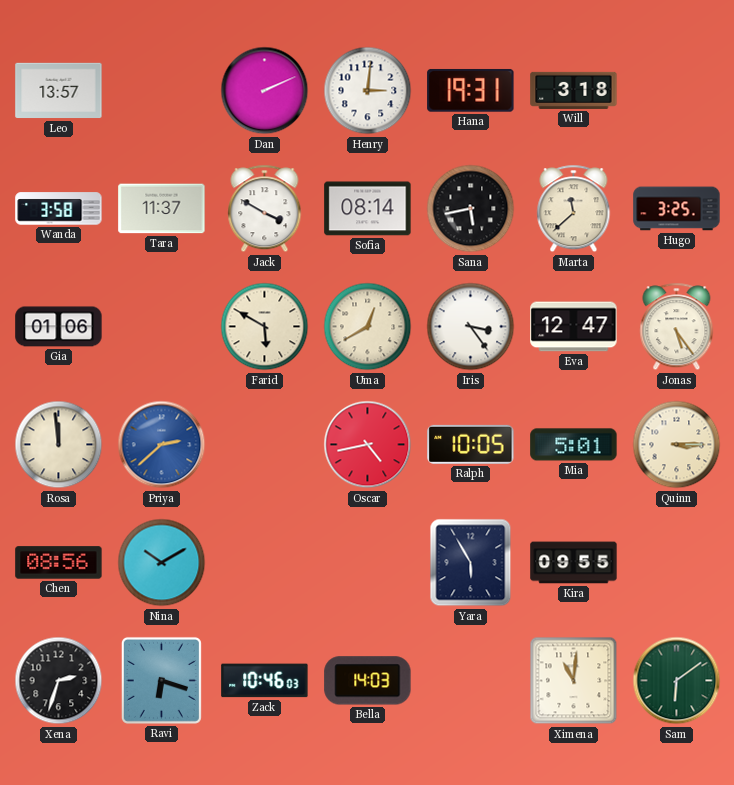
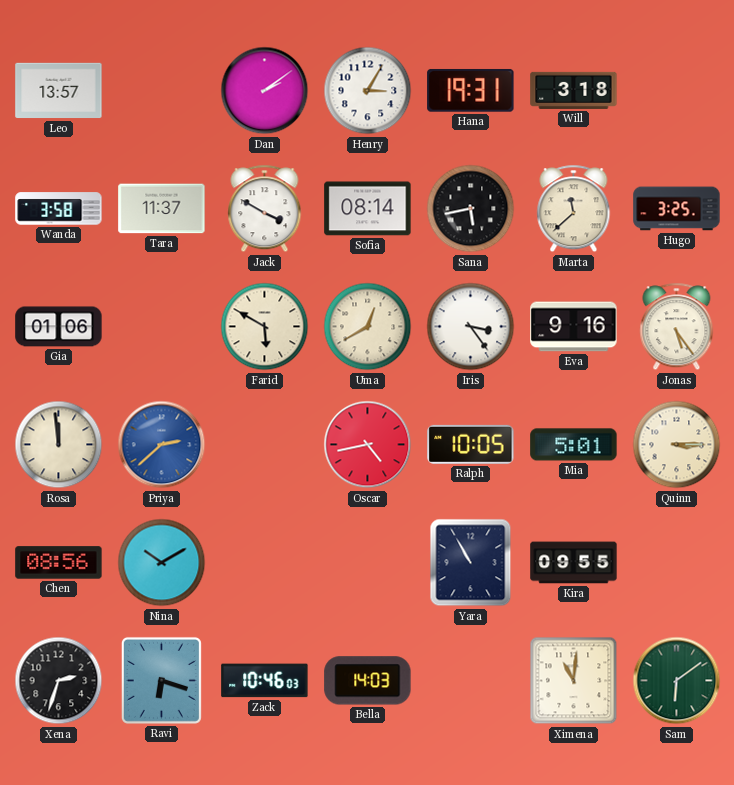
Dan: 2:11 -> 2:09 (265, 91)
Henry: 3:01 -> 3:05 (368, 91)
Eva: 12:47 -> 9:16 (574, 327)
Yara: 5:55 -> 10:55 (471, 563)
